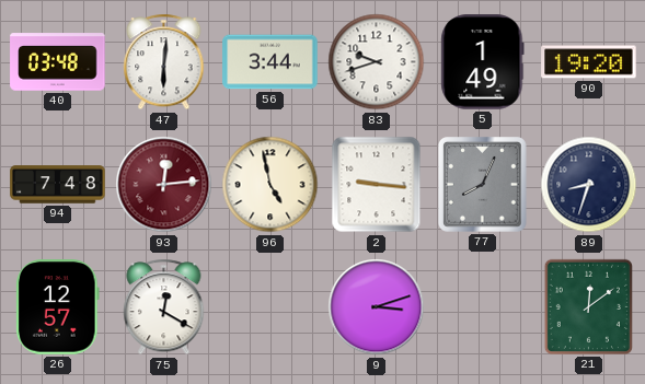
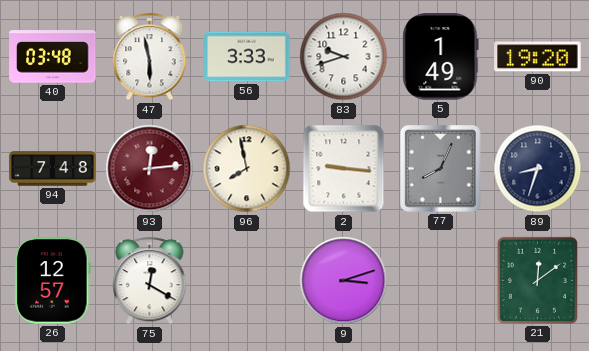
47: 6:01 -> 5:58 (150, 57)
56: 3:44 -> 3:33 (247, 57)
96: 4:58 -> 7:58 (247, 169)
